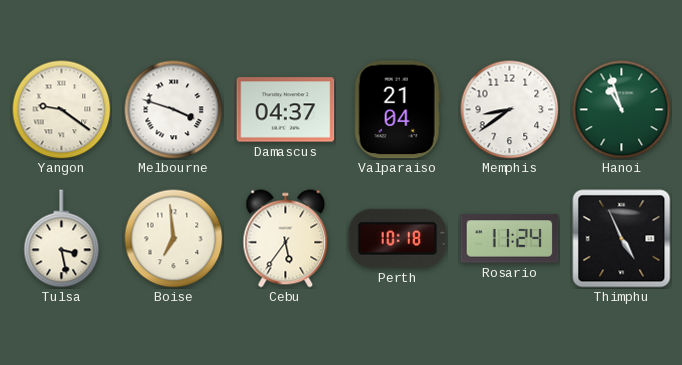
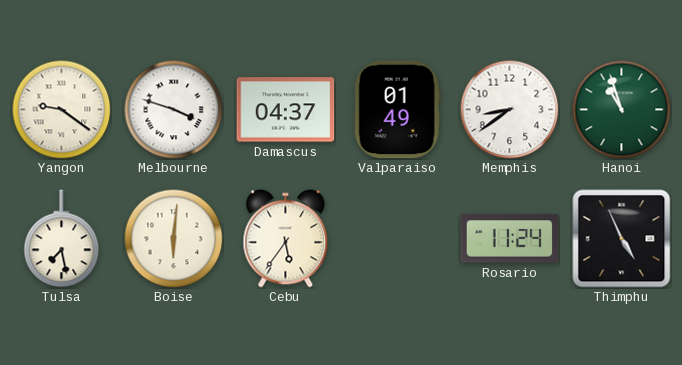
Valparaiso: 21:04 -> 01:49 (397, 110)
Tulsa: 3:28 -> 7:28 (62, 239)
Boise: 6:59 -> 6:01 (174, 239)
Perth: 10:18 -> none (398, 238)
